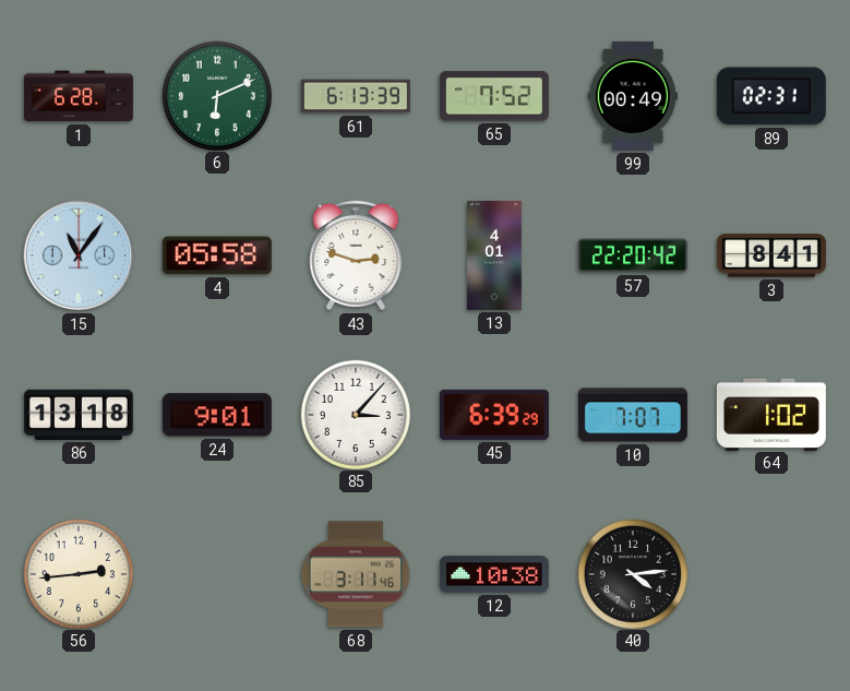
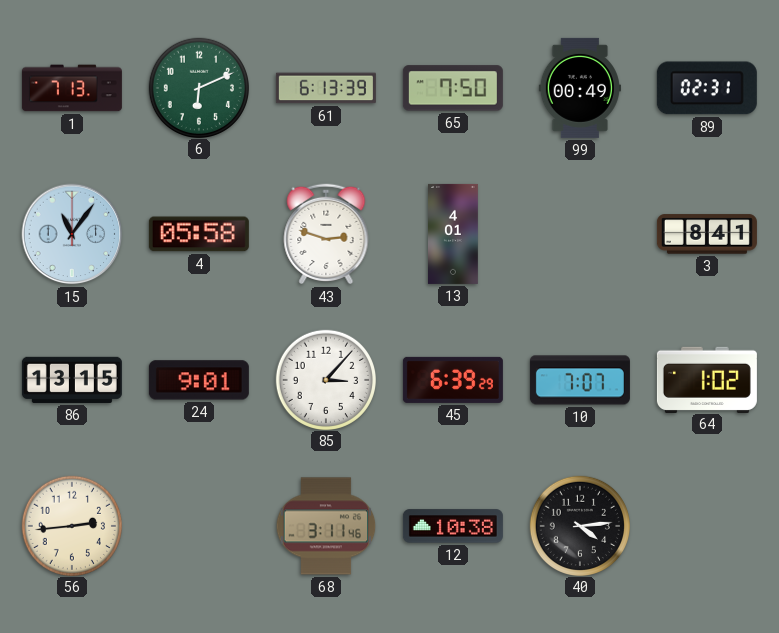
1: 6:28 -> 7:13 (72, 88)
65: 7:52 -> 7:50 (453, 88)
57: 22:20 -> none (633, 255)
86: 13:18 -> 13:15 (72, 380)
